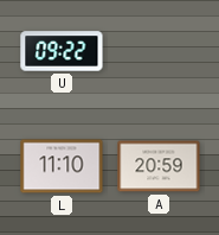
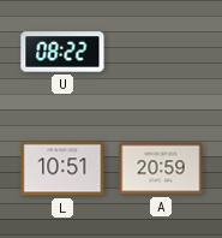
U: 09:22 -> 08:22 (62, 52)
L: 11:10 -> 10:51 (62, 168)
